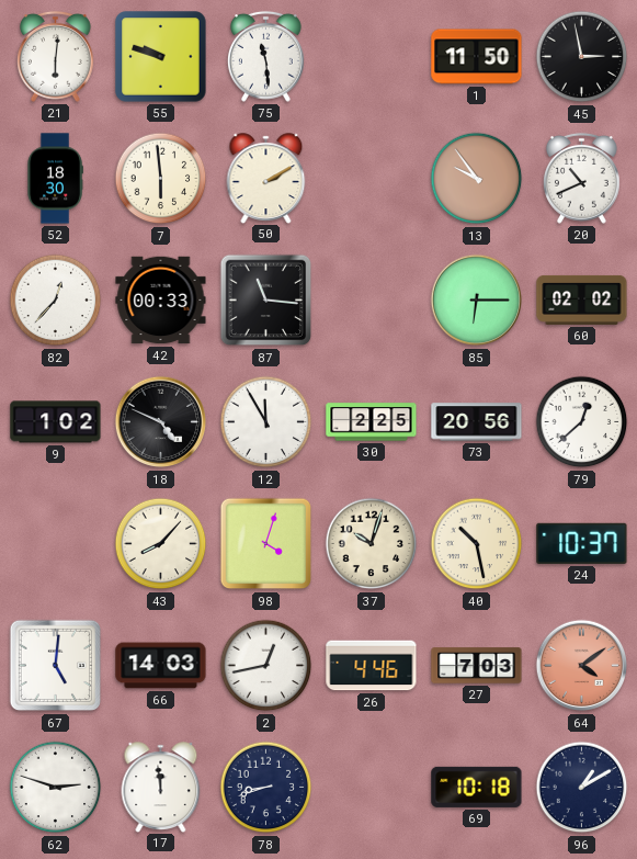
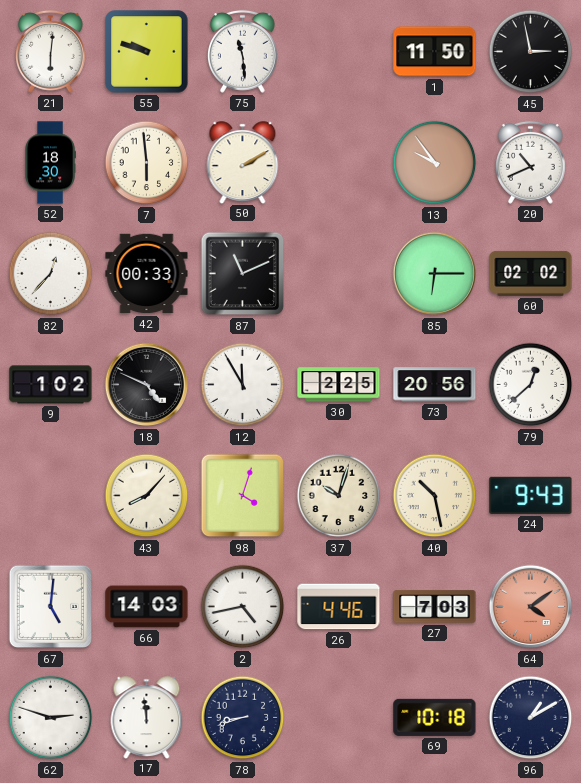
87: 11:16 -> 11:11 (243, 274)
24: 10:37 -> 9:43 (531, 495)
2: 12:43 -> 4:43 (243, 607)
